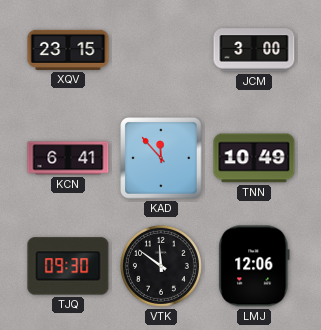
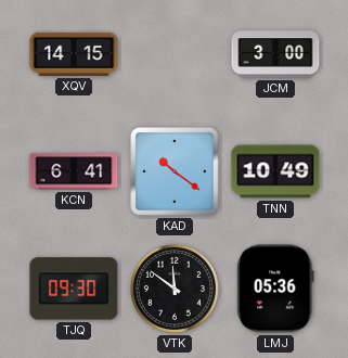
XQV: 23:15 -> 14:15 (74, 54)
KAD: 11:53 -> 10:21 (175, 171)
LMJ: 12:06 -> 05:36 (275, 289)
